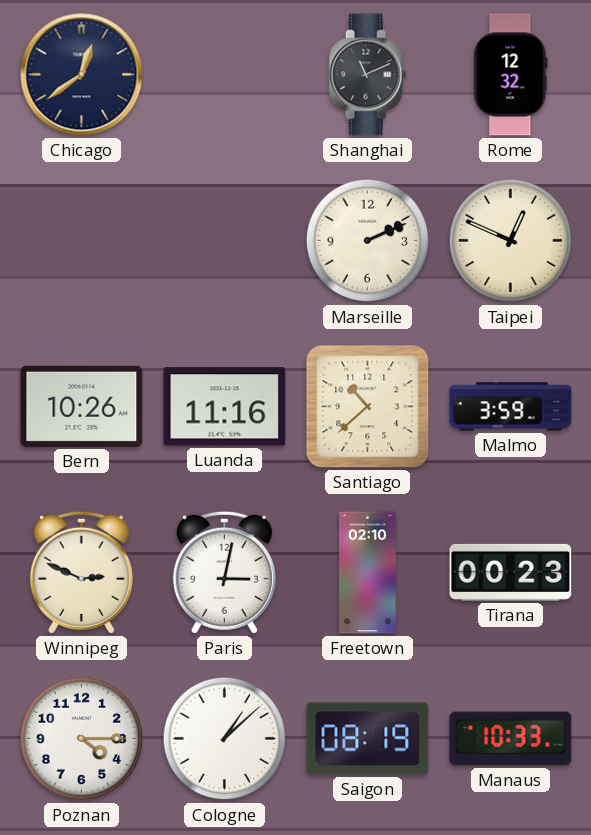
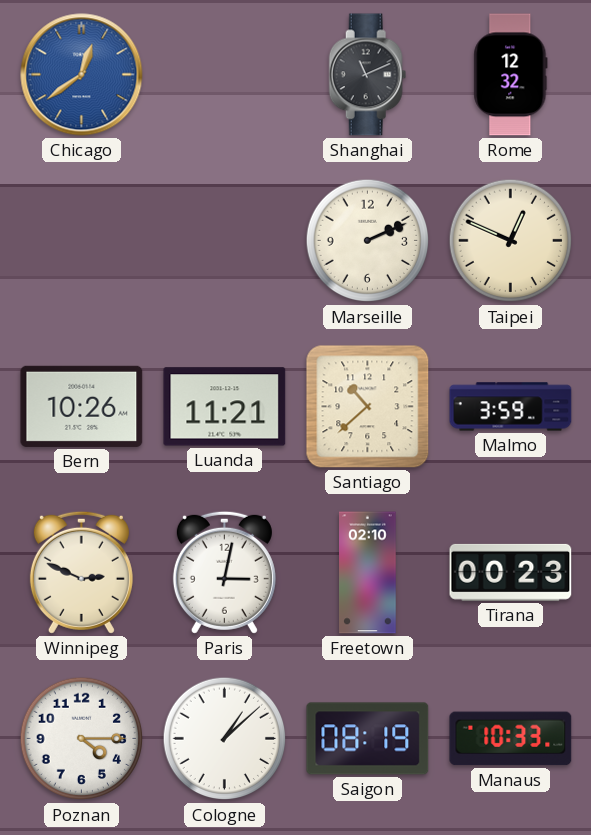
Chicago dial: navy -> blue (82, 75)
Luanda: 11:16 -> 11:21 (225, 407)
